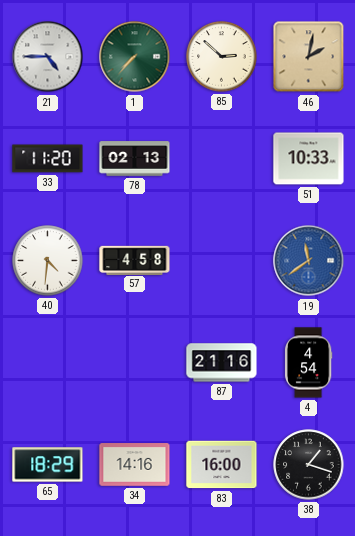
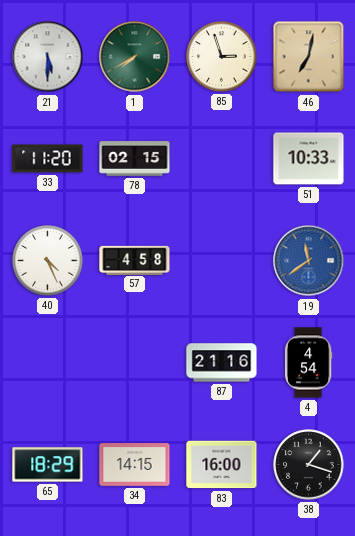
21: 4:45 -> 5:30 (48, 57)
1: 7:37 -> 7:40 (135, 57)
85: 2:52 -> 2:57 (222, 57)
46: 2:02 -> 7:02 (309, 57)
78: 02:13 -> 02:15 (135, 159)
40: 4:31 -> 4:26 (48, 261)
34: 14:16 -> 14:15 (135, 465)
